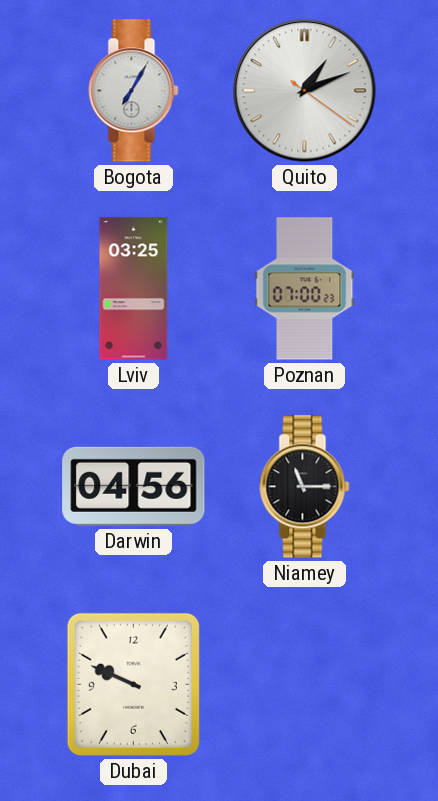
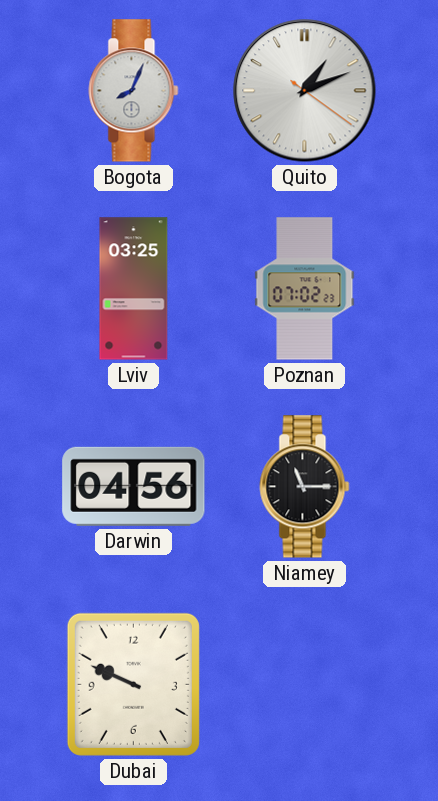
Bogota: 7:05 -> 8:04 (134, 91)
Poznan: 07:00 -> 07:02 (305, 289)
